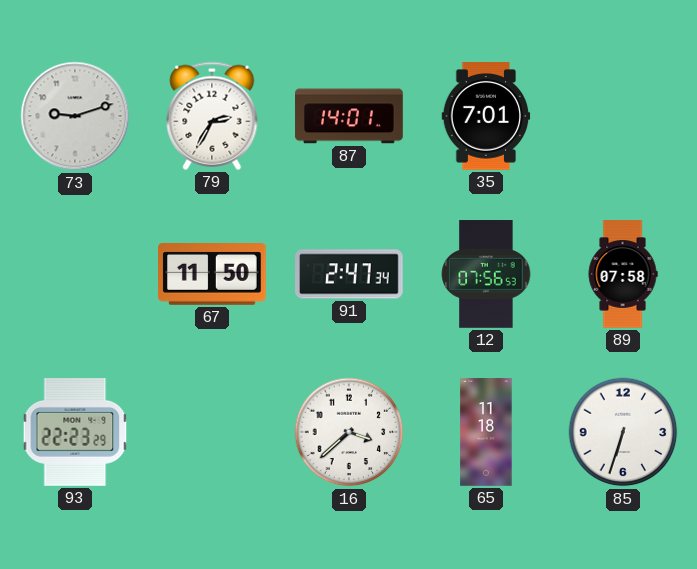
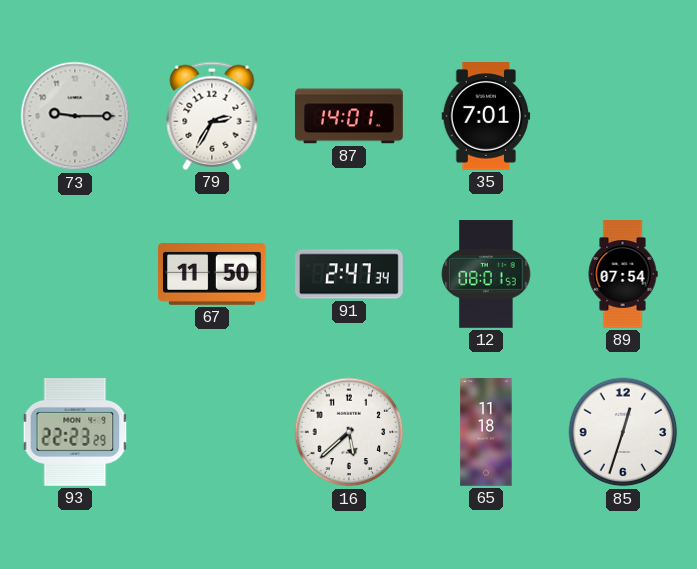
73: 9:12 -> 9:15 (75, 116)
12: 07:56 -> 08:01 (486, 274)
89: 07:58 -> 07:54 (623, 274)
16: 3:38 -> 5:38 (349, 432)
85: 6:33 -> 12:33 (623, 432)
